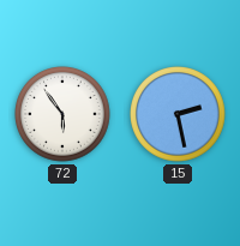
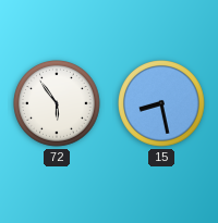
15: 2:28 -> 8:28 (162, 104)
